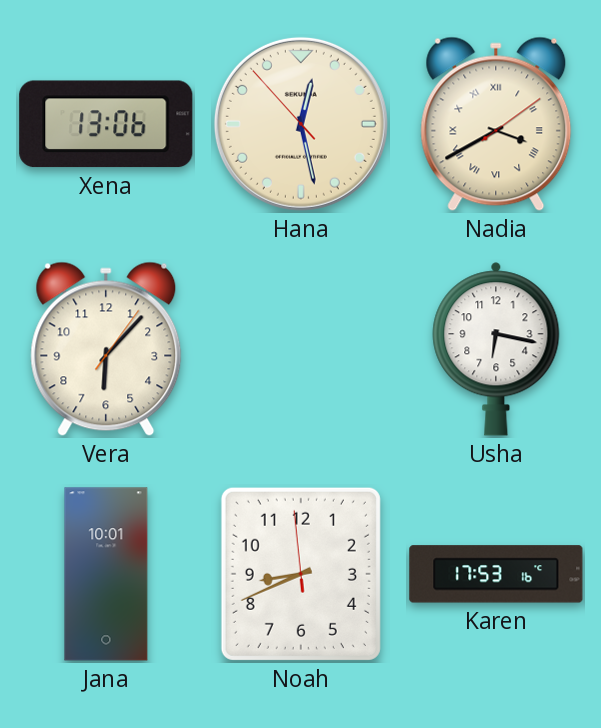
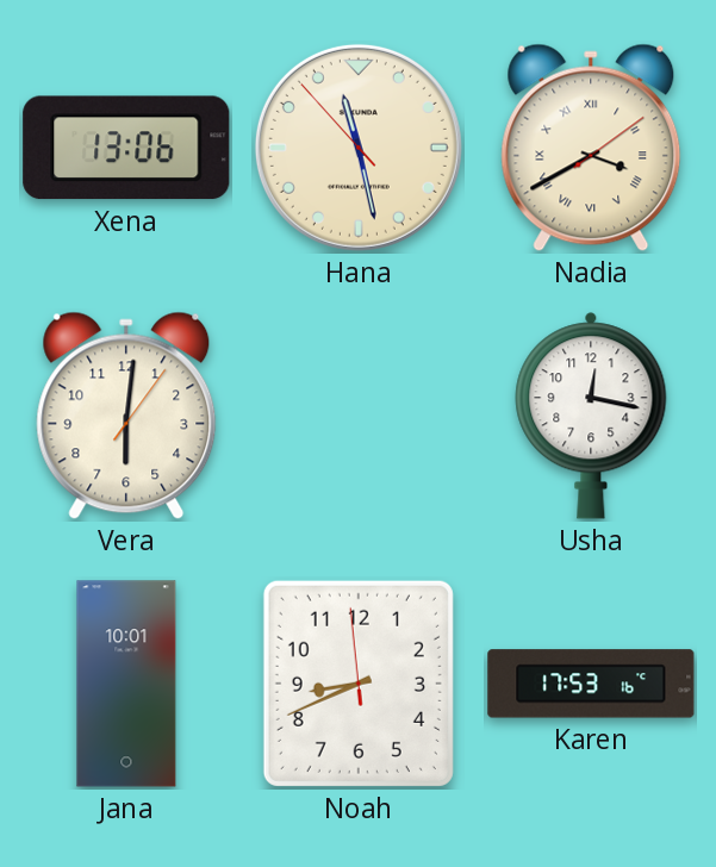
Hana: 12:27 -> 11:27 (359, 148)
Vera: 6:07 -> 6:01 (126, 416)
Usha: 6:17 -> 12:17 (591, 416)
